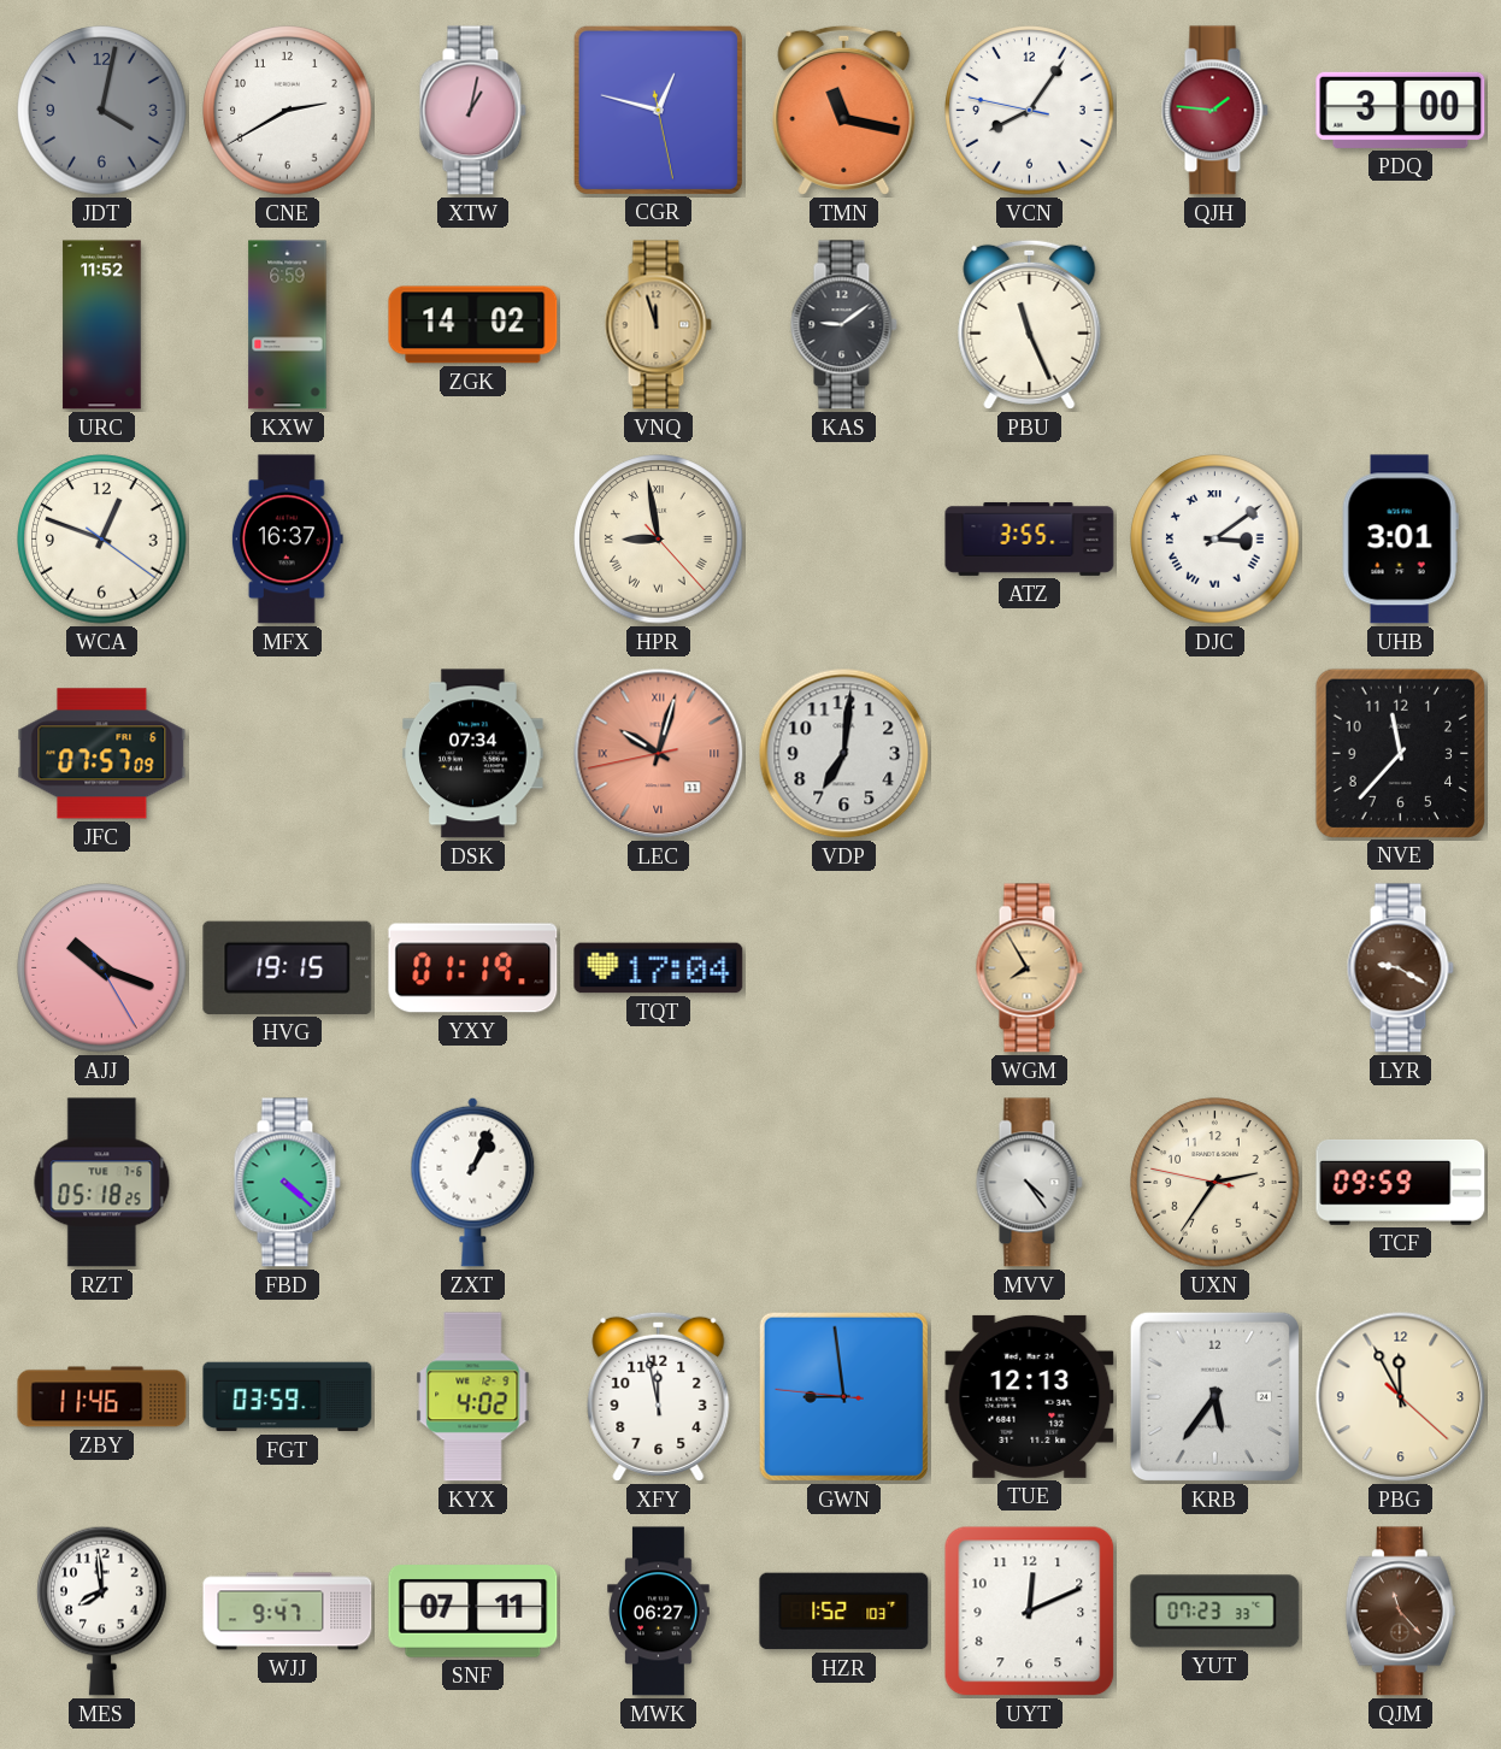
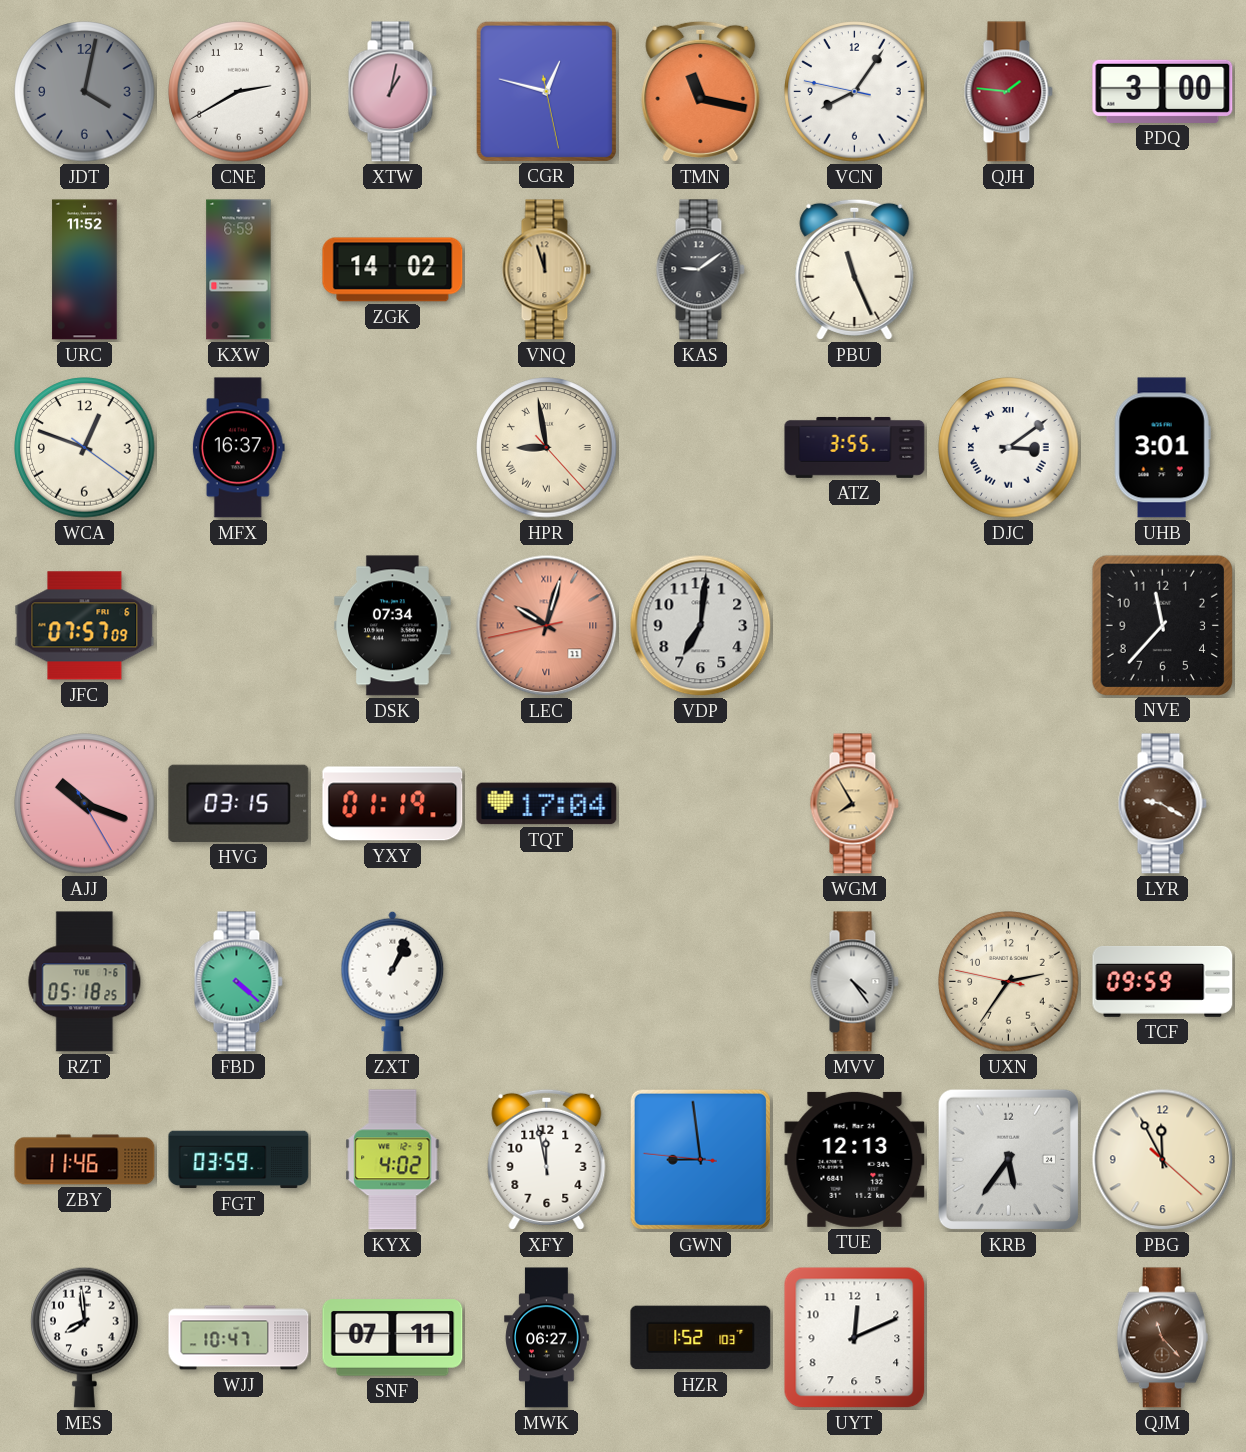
HVG: 19:15 -> 03:15 (239, 803)
WJJ: 9:47 -> 10:47 (239, 1338)
YUT: 07:23 -> none (1215, 1612)
